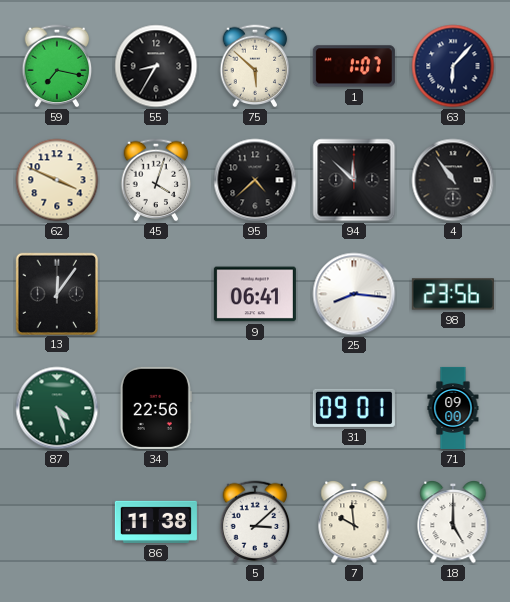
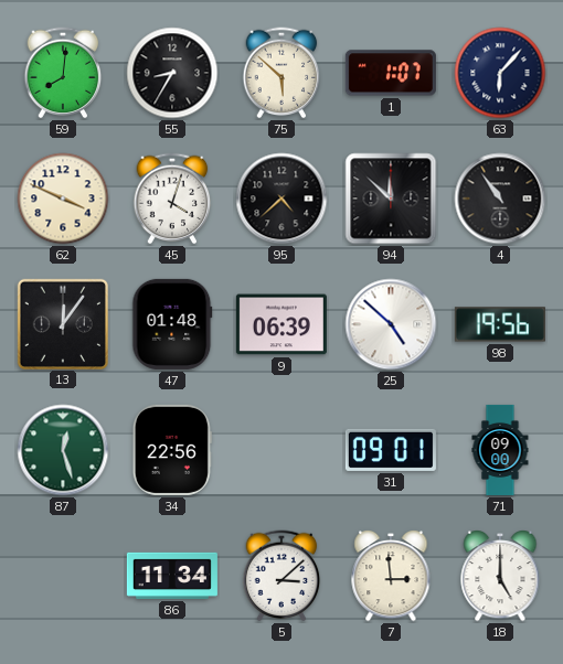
59: 7:17 -> 8:01 (63, 73)
47: none -> 01:48 (172, 324)
9: 06:41 -> 06:39 (281, 324)
25: 8:16 -> 4:52 (391, 324)
98: 23:56 -> 19:56 (500, 324)
87: 4:27 -> 12:27 (63, 450)
86: 11:38 -> 11:34 (172, 576)
7: 9:59 -> 2:59 (391, 576)
